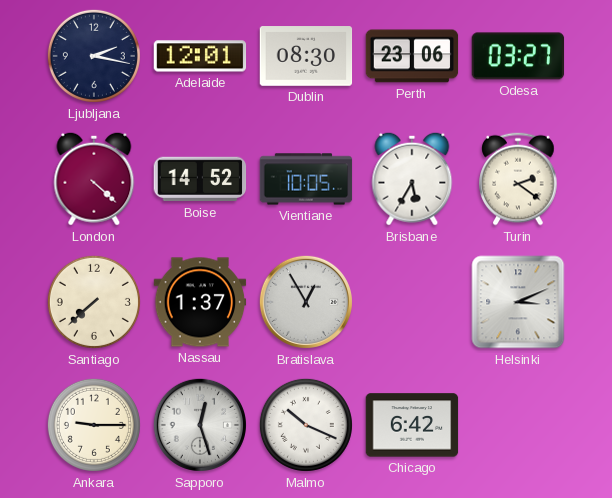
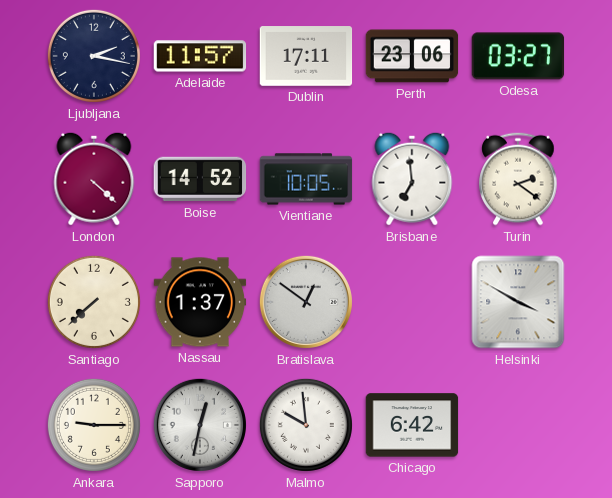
Adelaide: 12:01 -> 11:57 (200, 56)
Dublin: 08:30 -> 17:11 (306, 56)
Brisbane: 5:35 -> 6:59 (412, 179)
Bratislava: 12:55 -> 12:51 (306, 302)
Helsinki: 3:11 -> 3:50 (518, 302)
Sapporo: 12:27 -> 12:32 (200, 425)
Malmo: 10:19 -> 9:59 (306, 425)
